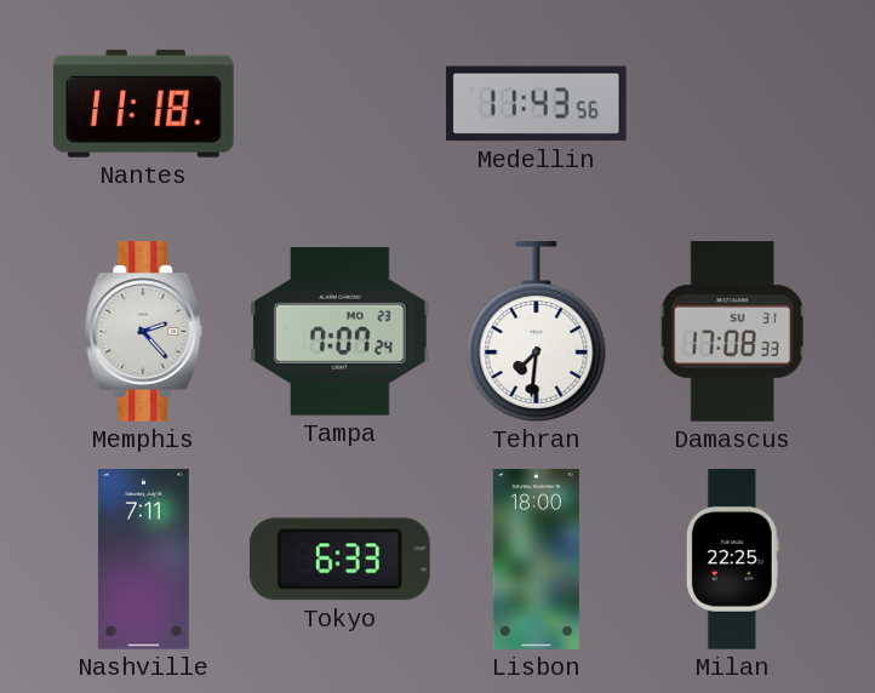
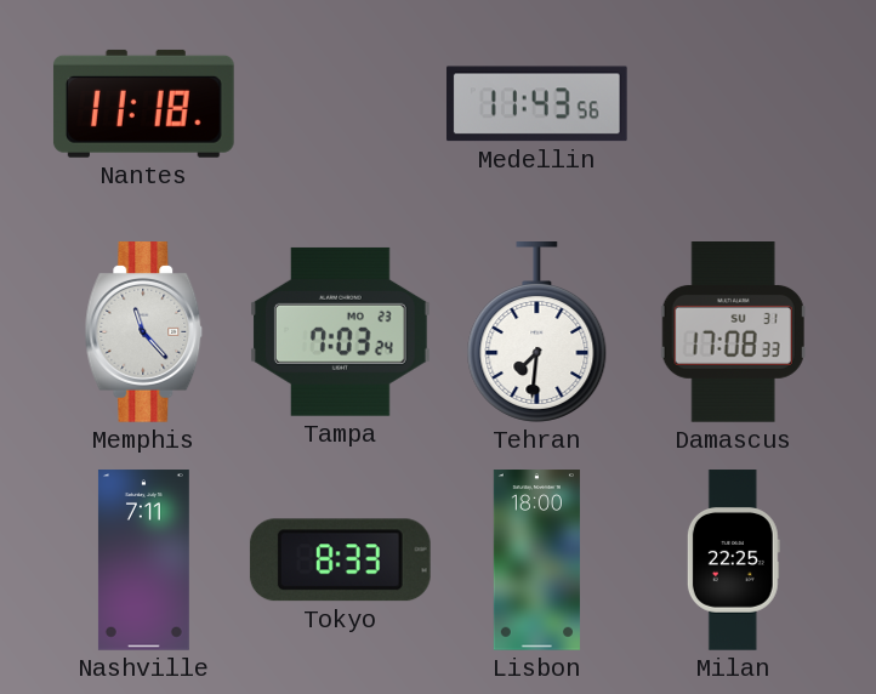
Memphis: 2:23 -> 11:23 (144, 332)
Tampa: 7:07 -> 7:03 (340, 331)
Tokyo: 6:33 -> 8:33 (340, 561)
